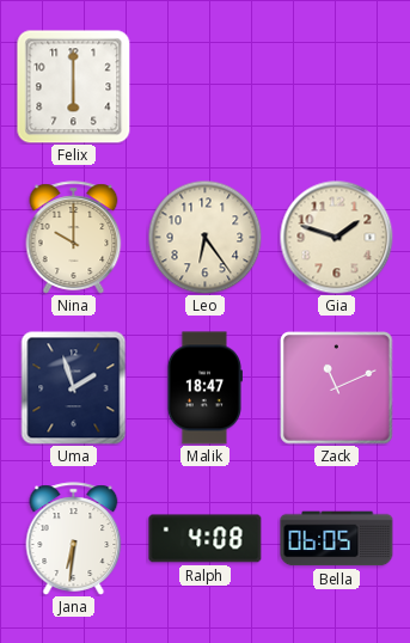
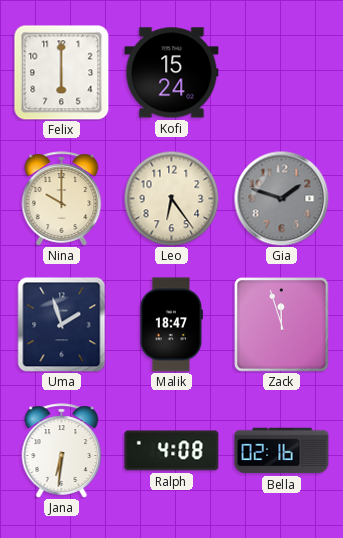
Kofi: none -> 15:24 (172, 73)
Gia dial: cream -> grey (281, 198)
Zack: 11:11 -> 11:57 (282, 325)
Bella: 06:05 -> 02:16 (282, 451)
